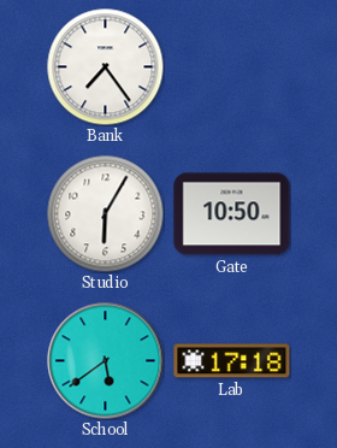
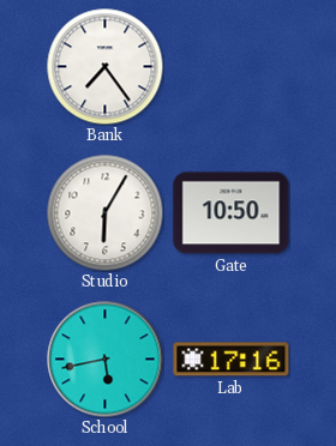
School: 5:39 -> 5:43 (106, 360)
Lab: 17:18 -> 17:16 (232, 360)
